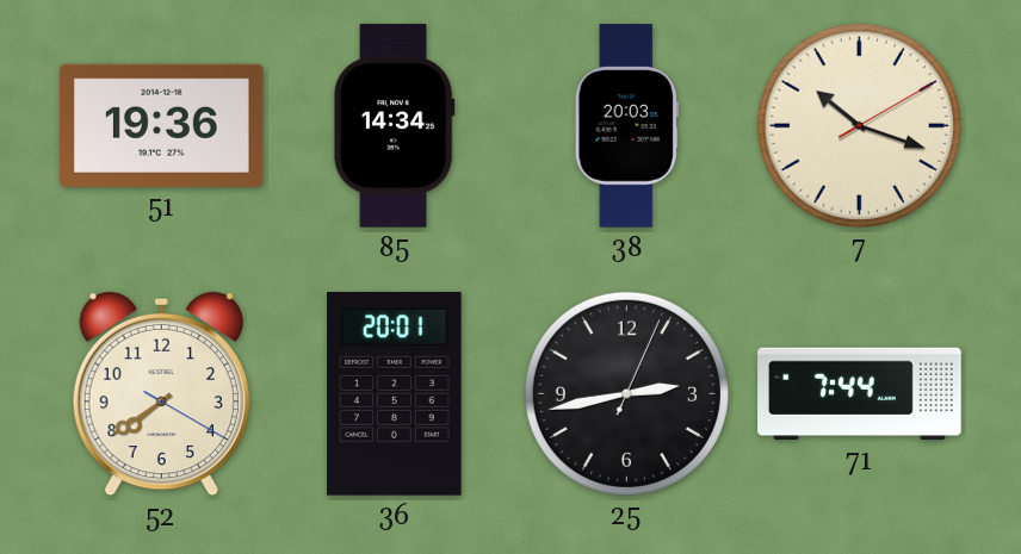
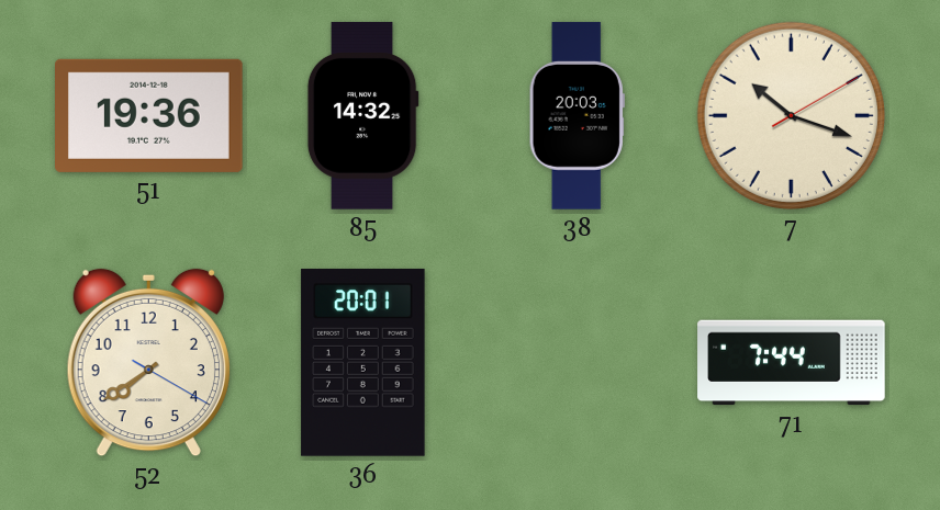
85: 14:34 -> 14:32 (362, 116)
25: 2:43 -> none (626, 393)
